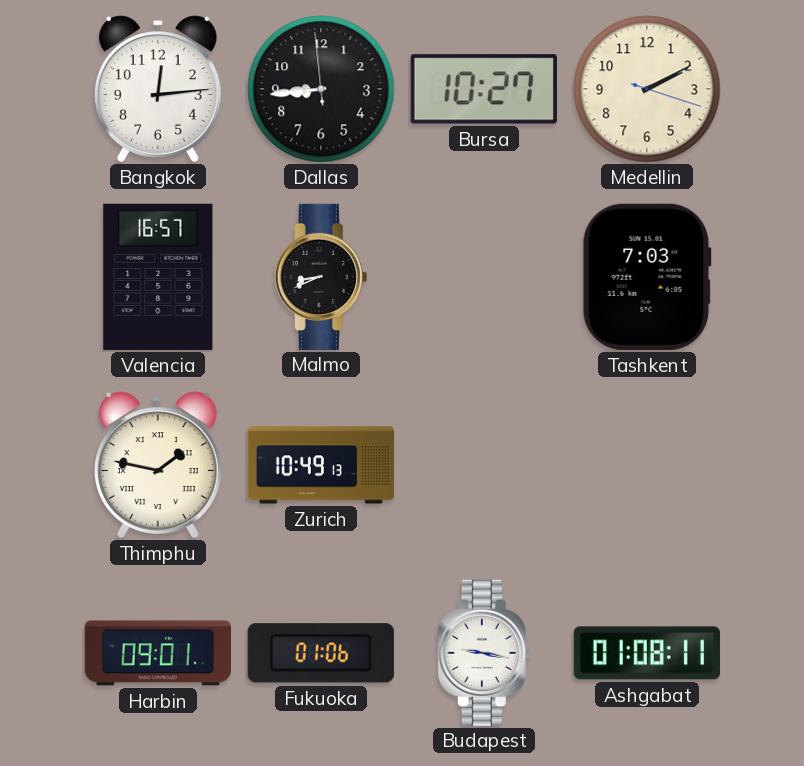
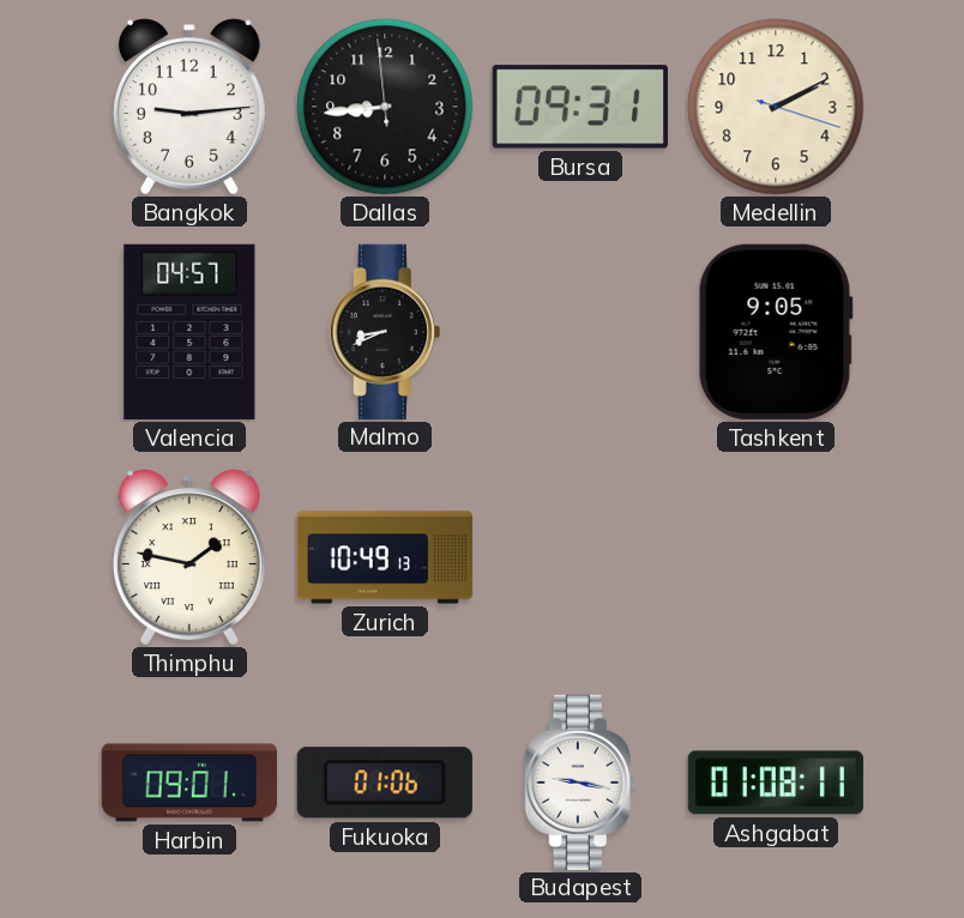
Bangkok: 12:14 -> 9:14 (189, 107)
Bursa: 10:27 -> 09:31 (580, 107)
Valencia: 16:57 -> 04:57 (189, 332)
Tashkent: 7:03 -> 9:05 (776, 332)
